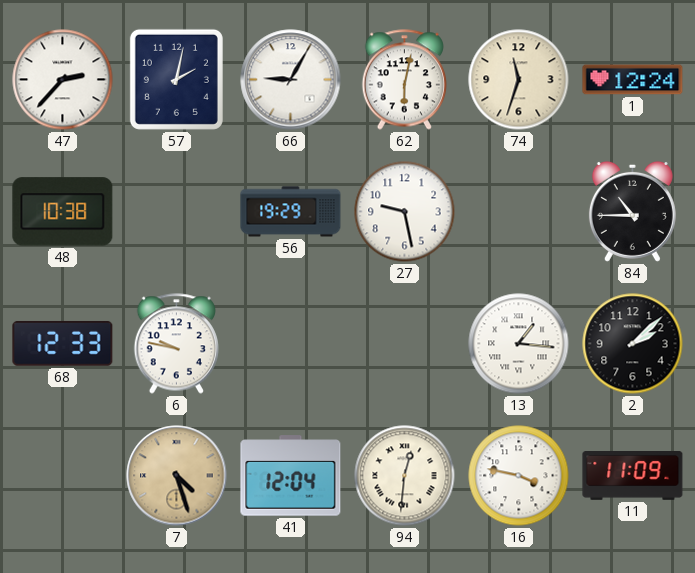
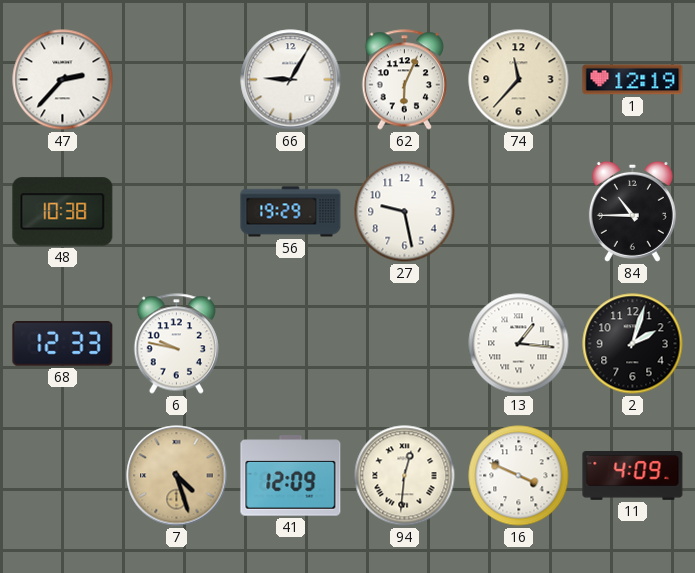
57: 2:02 -> none (176, 79)
62: 6:02 -> 6:04 (404, 80)
74: 11:33 -> 11:37 (519, 80)
1: 12:24 -> 12:19 (633, 80)
2: 2:08 -> 2:03 (633, 344)
41: 12:04 -> 12:09 (291, 476)
16: 3:47 -> 3:49 (519, 476)
11: 11:09 -> 4:09 (633, 476)
